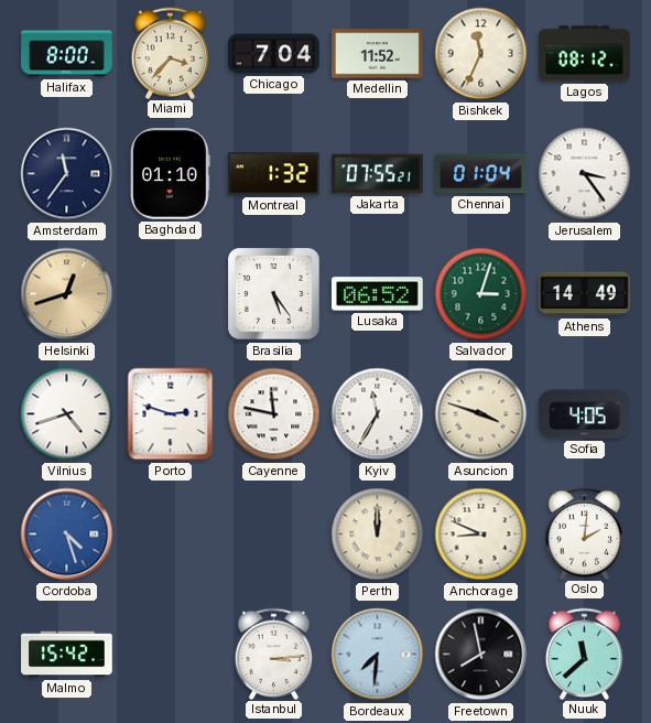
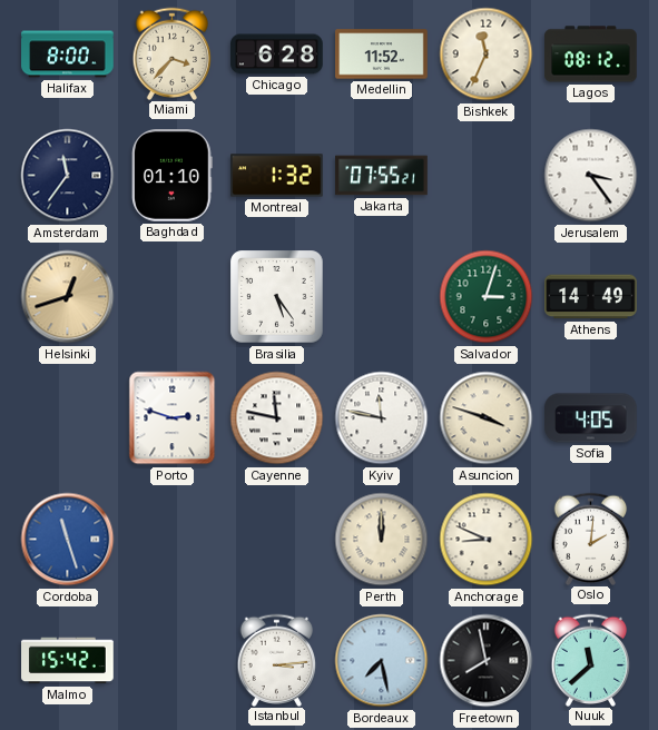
Chicago: 7:04 -> 6:28 (277, 55)
Chennai: 01:04 -> none (481, 174)
Lusaka: 06:52 -> none (378, 294)
Vilnius: 4:42 -> none (67, 414)
Kyiv: 11:35 -> 11:47 (382, 418)
Cordoba: 4:27 -> 11:27 (68, 540)
Bordeaux: 7:31 -> 7:28 (382, 661)
